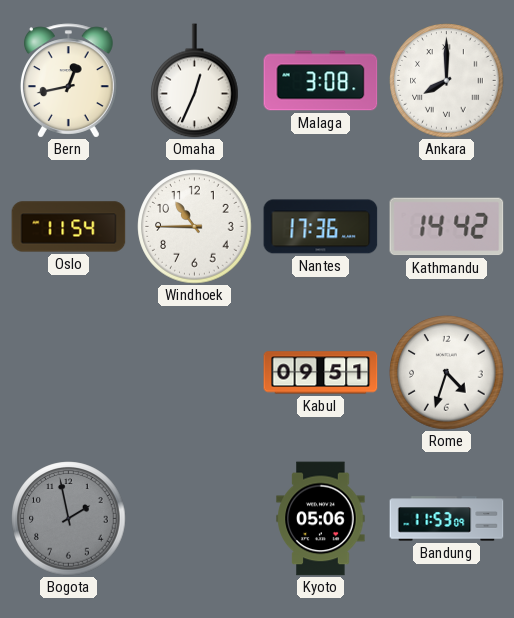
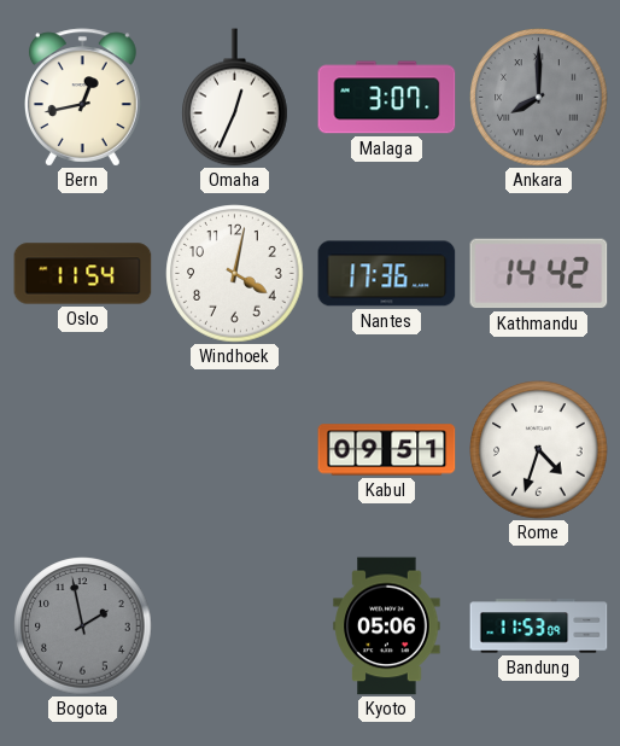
Malaga: 3:08 -> 3:07 (387, 98)
Ankara dial: white -> grey (539, 98)
Windhoek: 10:45 -> 4:02 (235, 274)
